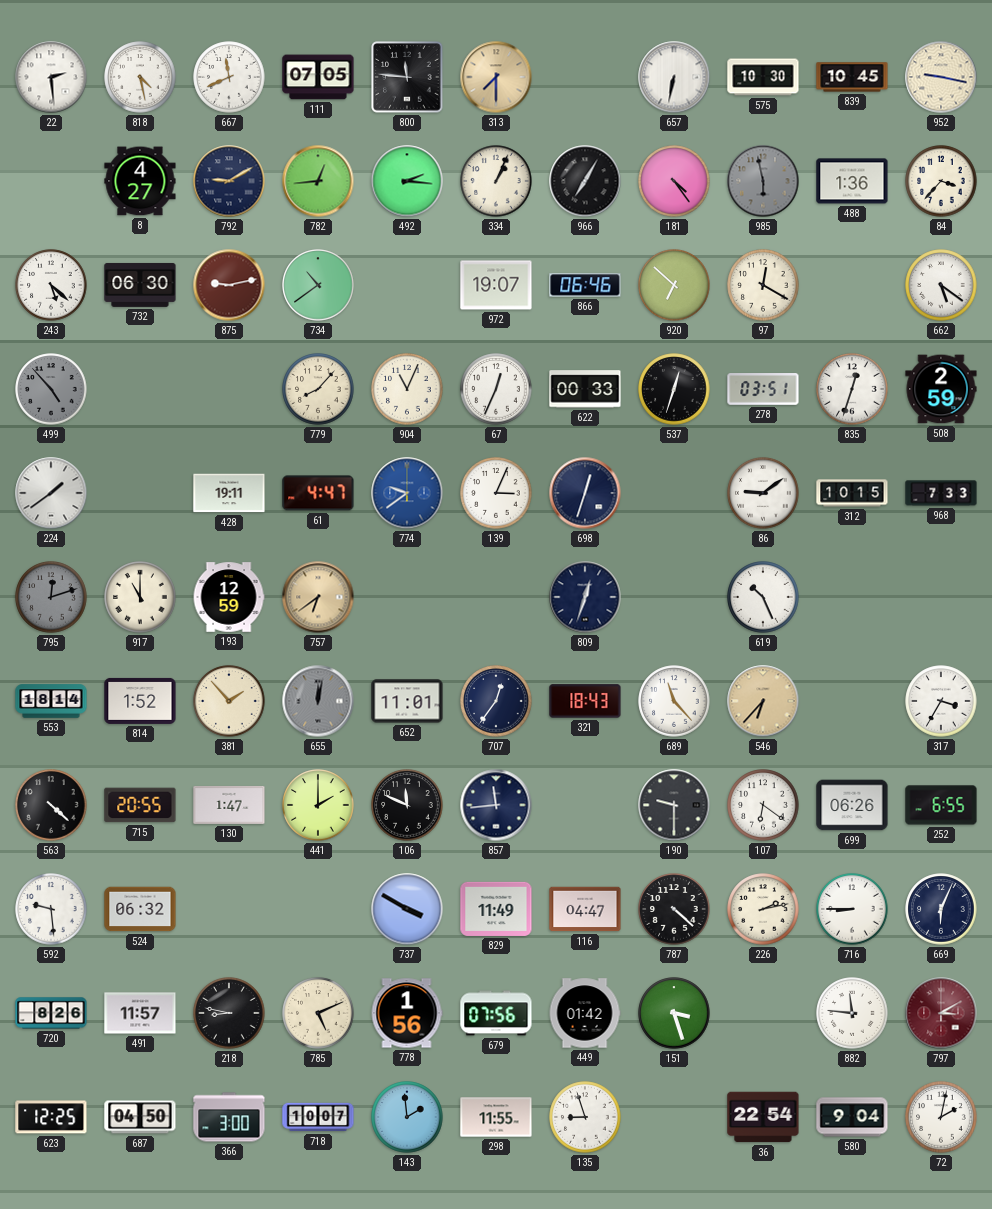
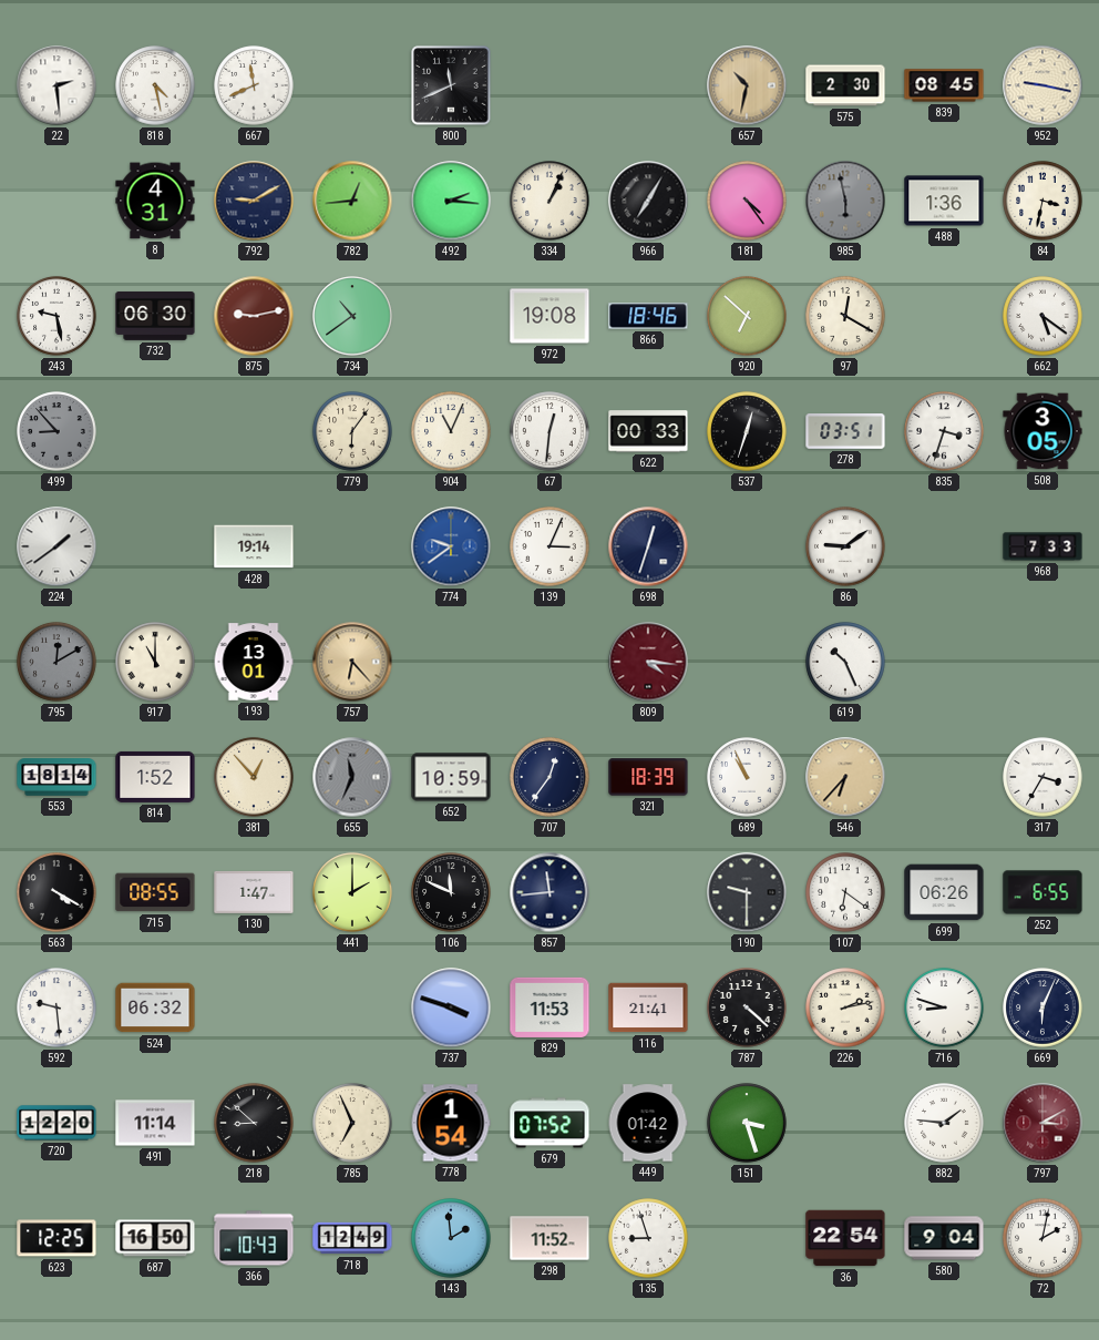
111: 07:05 -> none (318, 77)
800: 11:46 -> 11:41 (451, 85)
313: 7:30 -> none (496, 77)
657: 6:32 -> 10:32 (747, 85)
657 dial: white -> champagne (747, 85)
575: 10:30 -> 2:30 (845, 85)
839: 10:45 -> 08:45 (944, 85)
8: 4:27 -> 4:31 (155, 201)
84: 3:37 -> 3:32 (1042, 201)
243: 5:22 -> 9:28 (57, 316)
972: 19:07 -> 19:08 (549, 316)
866: 06:46 -> 18:46 (648, 316)
499: 4:53 -> 8:53 (57, 431)
779: 8:07 -> 6:06 (352, 431)
67: 12:34 -> 12:31 (549, 431)
835: 12:33 -> 3:33 (944, 431)
508: 2:59 -> 3:05 (1042, 431)
428: 19:11 -> 19:14 (254, 546)
61: 4:47 -> none (318, 493)
312: 10:15 -> none (852, 493)
795: 12:12 -> 12:10 (57, 662)
193: 12:59 -> 13:01 (254, 662)
757: 6:39 -> 6:23 (352, 662)
809: 12:33 -> 4:16 (648, 662)
809 dial: navy -> burgundy (648, 662)
381: 1:53 -> 12:53 (254, 777)
655: 12:02 -> 11:34 (352, 777)
652: 11:01 -> 10:59 (451, 777)
321: 18:43 -> 18:39 (648, 777)
689: 11:23 -> 10:56 (747, 777)
563: 4:22 -> 4:20 (57, 892)
715: 20:55 -> 08:55 (155, 892)
737: 3:50 -> 3:48 (451, 1007)
829: 11:49 -> 11:53 (549, 1007)
116: 04:47 -> 21:41 (648, 1007)
716: 8:45 -> 8:48 (944, 1007)
720: 8:26 -> 12:20 (57, 1123)
491: 11:57 -> 11:14 (155, 1123)
218: 8:47 -> 8:52 (254, 1123)
785: 5:11 -> 6:56 (352, 1123)
778: 1:56 -> 1:54 (451, 1123)
679: 07:56 -> 07:52 (549, 1123)
882: 11:46 -> 1:46 (944, 1123)
687: 04:50 -> 16:50 (155, 1238)
366: 3:00 -> 10:43 (254, 1238)
718: 10:07 -> 12:49 (352, 1238)
298: 11:55 -> 11:52 (549, 1238)
